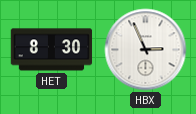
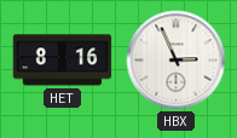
HET: 8:30 -> 8:16 (63, 61)
